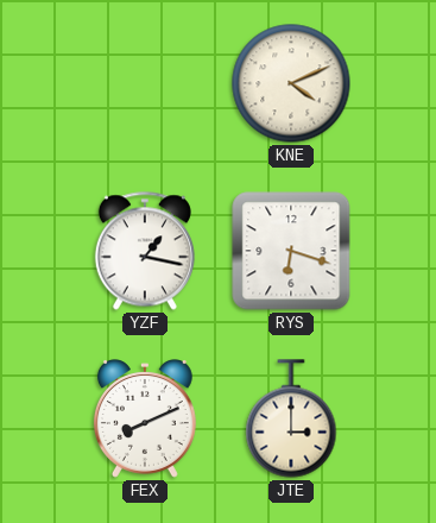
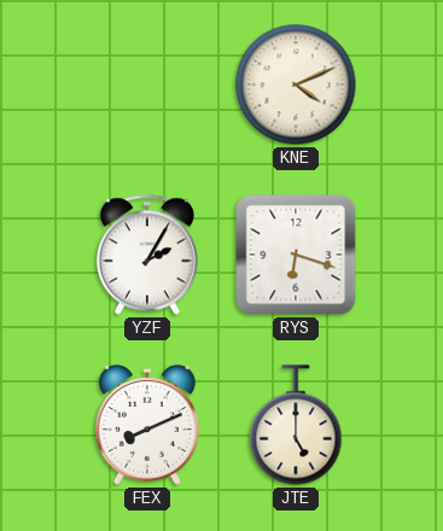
YZF: 1:17 -> 2:05 (147, 255)
JTE: 3:00 -> 5:00 (296, 425)
